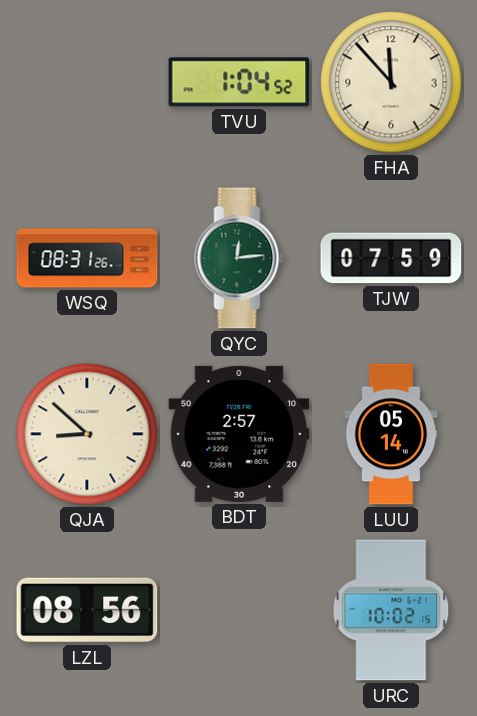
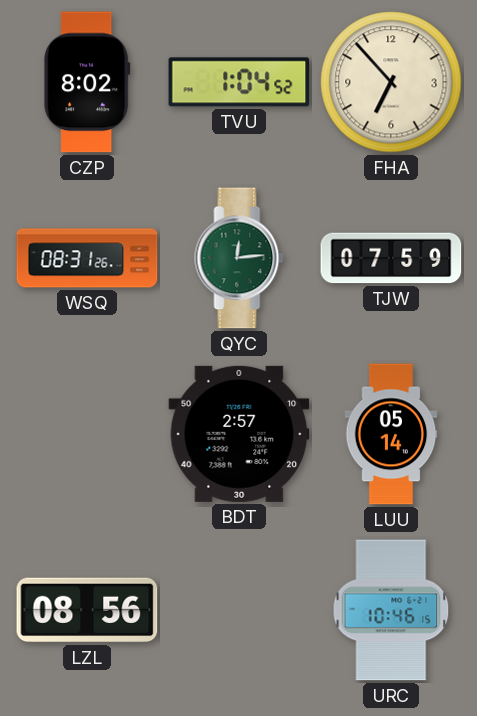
CZP: none -> 8:02 (87, 82)
FHA: 11:53 -> 6:53 (391, 82)
QJA: 8:52 -> none (87, 434)
URC: 10:02 -> 10:46 (391, 610)
